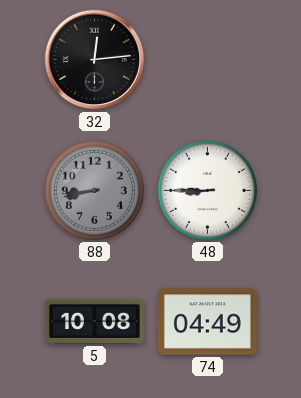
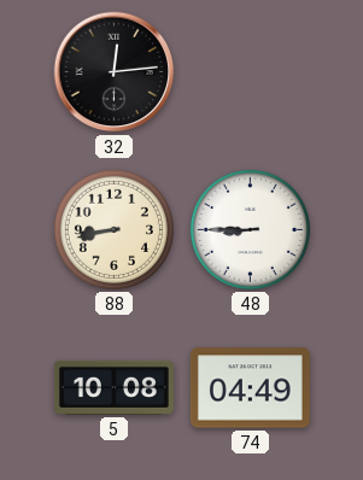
88 dial: grey -> cream (113, 229)
